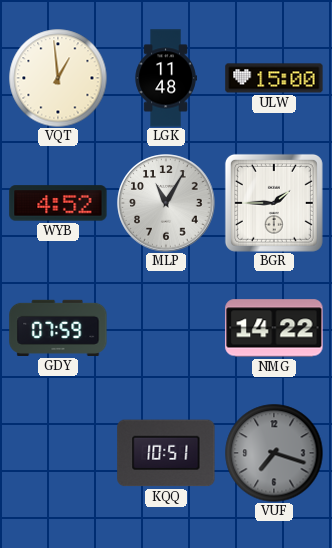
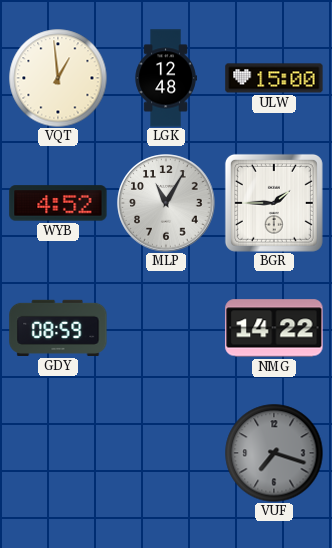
LGK: 11:48 -> 12:48 (166, 78)
GDY: 07:59 -> 08:59 (58, 328)
KQQ: 10:51 -> none (166, 453)
